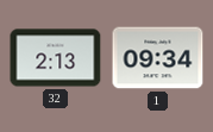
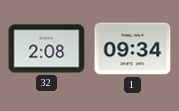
32: 2:13 -> 2:08 (47, 49)
